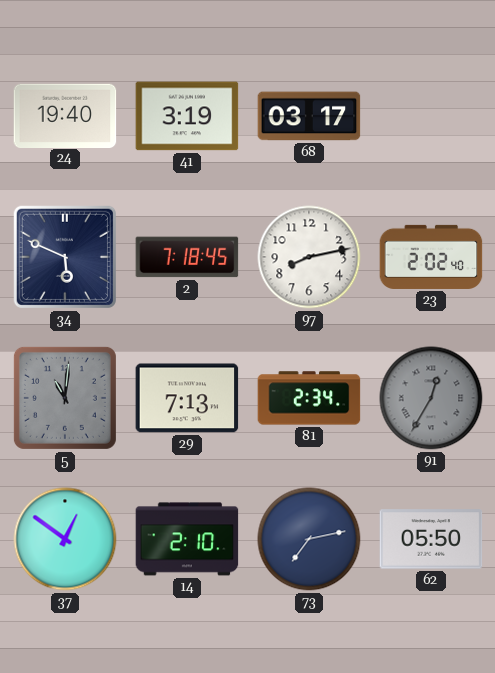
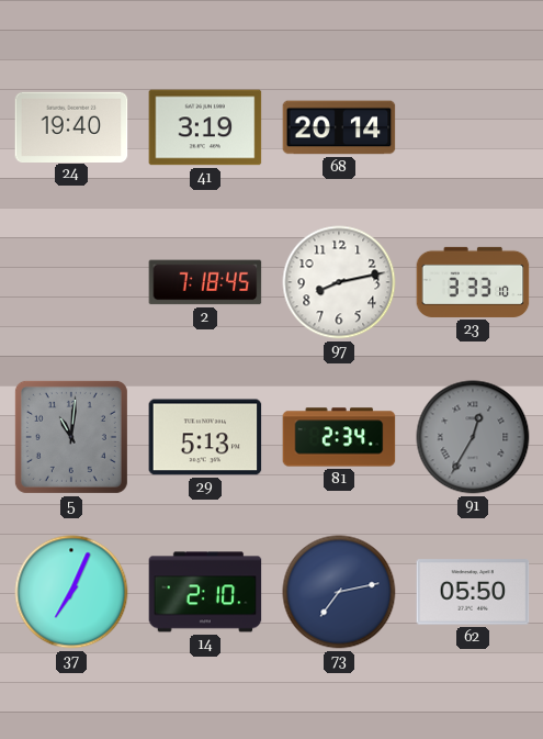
68: 03:17 -> 20:14 (339, 127)
34: 5:49 -> none (65, 257)
23: 2:02 -> 3:33 (473, 282)
29: 7:13 -> 5:13 (205, 437)
37: 12:51 -> 7:04 (71, 592)
